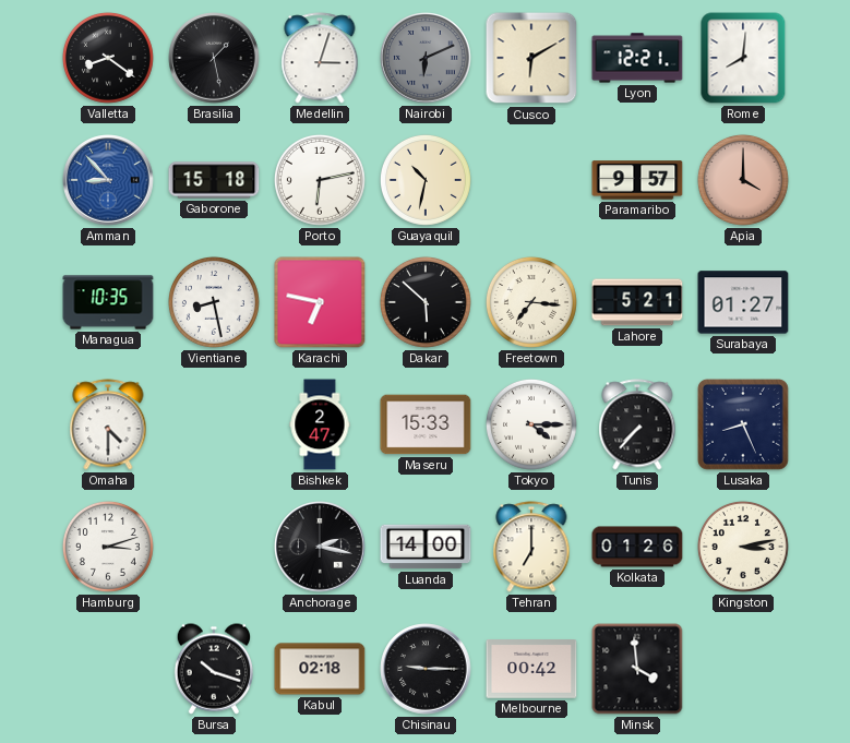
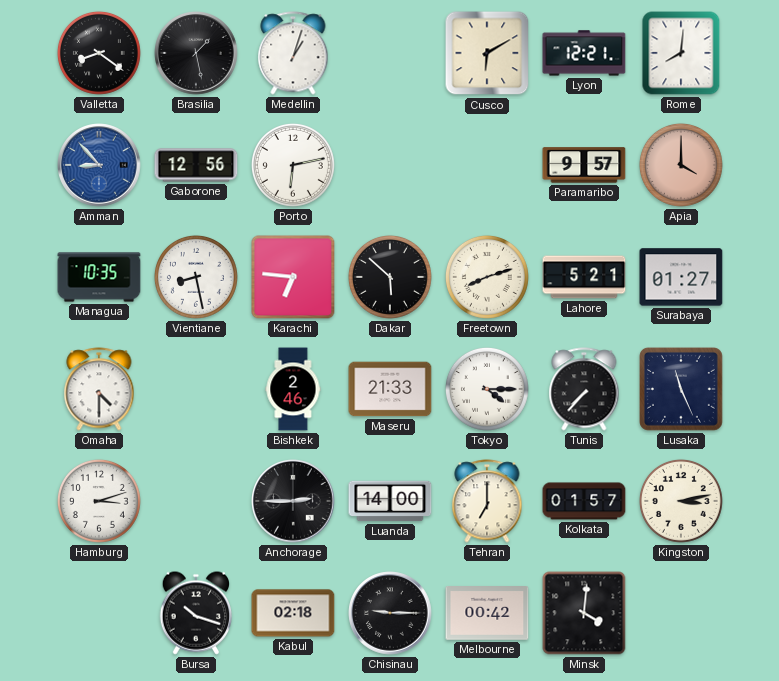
Medellin: 3:03 -> 1:03 (293, 53)
Nairobi: 6:11 -> none (426, 58)
Gaborone: 15:18 -> 12:56 (196, 165)
Guayaquil: 10:32 -> none (426, 180)
Karachi: 6:47 -> 6:46 (293, 277)
Freetown: 7:16 -> 8:12 (487, 277)
Bishkek: 2:47 -> 2:46 (293, 389)
Maseru: 15:33 -> 21:33 (390, 389)
Lusaka: 8:26 -> 11:26 (682, 390)
Anchorage: 2:17 -> 2:45 (293, 501)
Kolkata: 01:26 -> 01:57 (584, 501)
Minsk: 3:59 -> 4:01 (584, 613)
